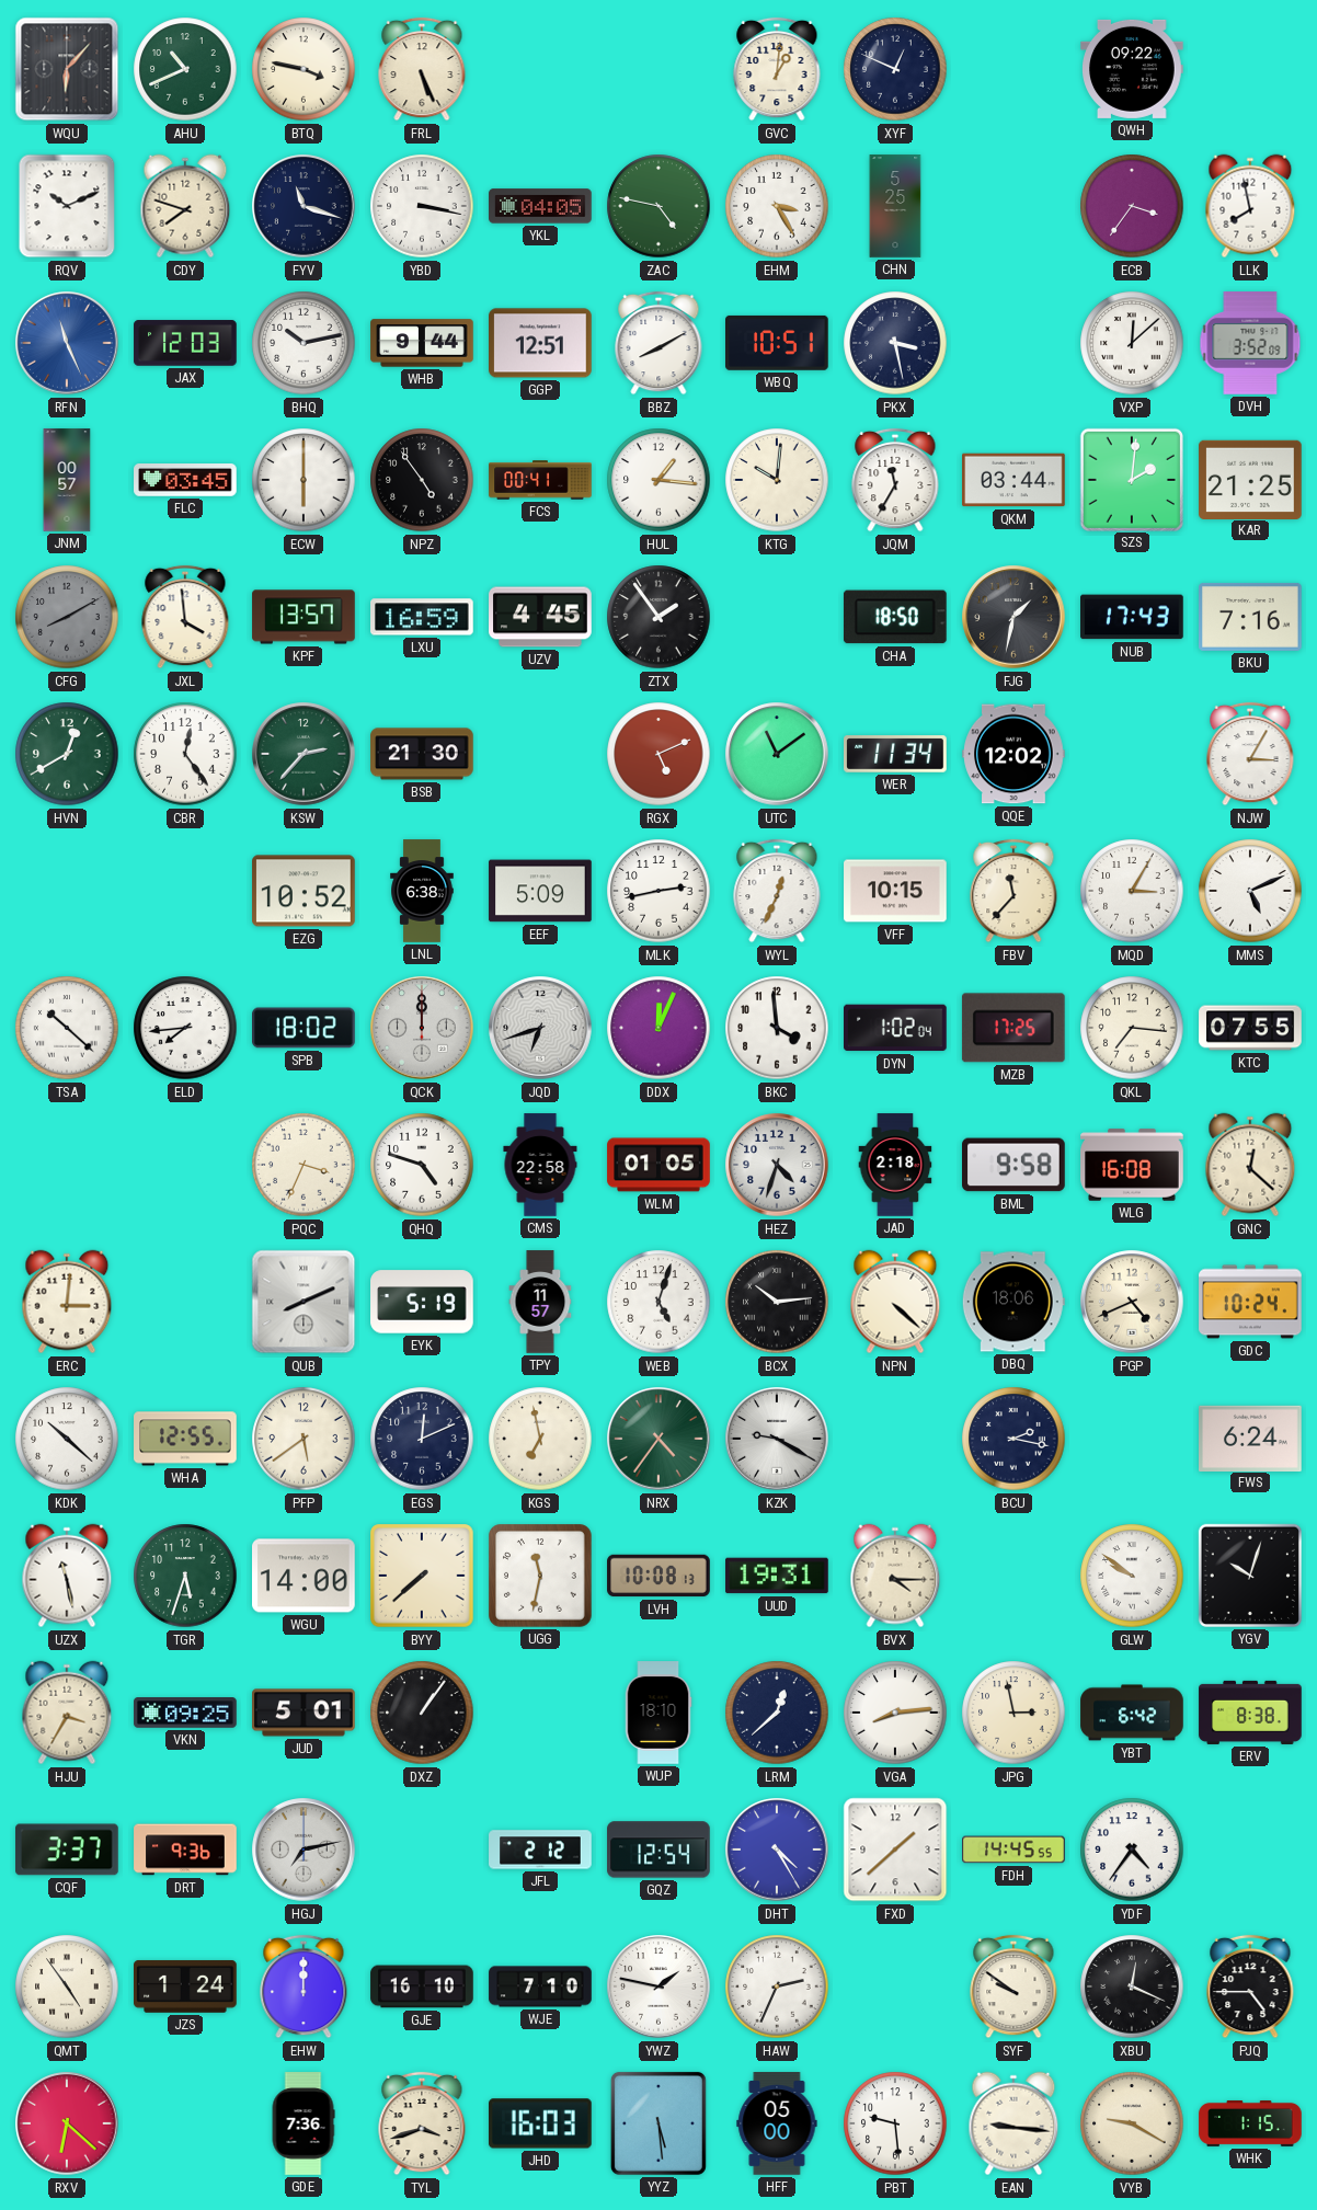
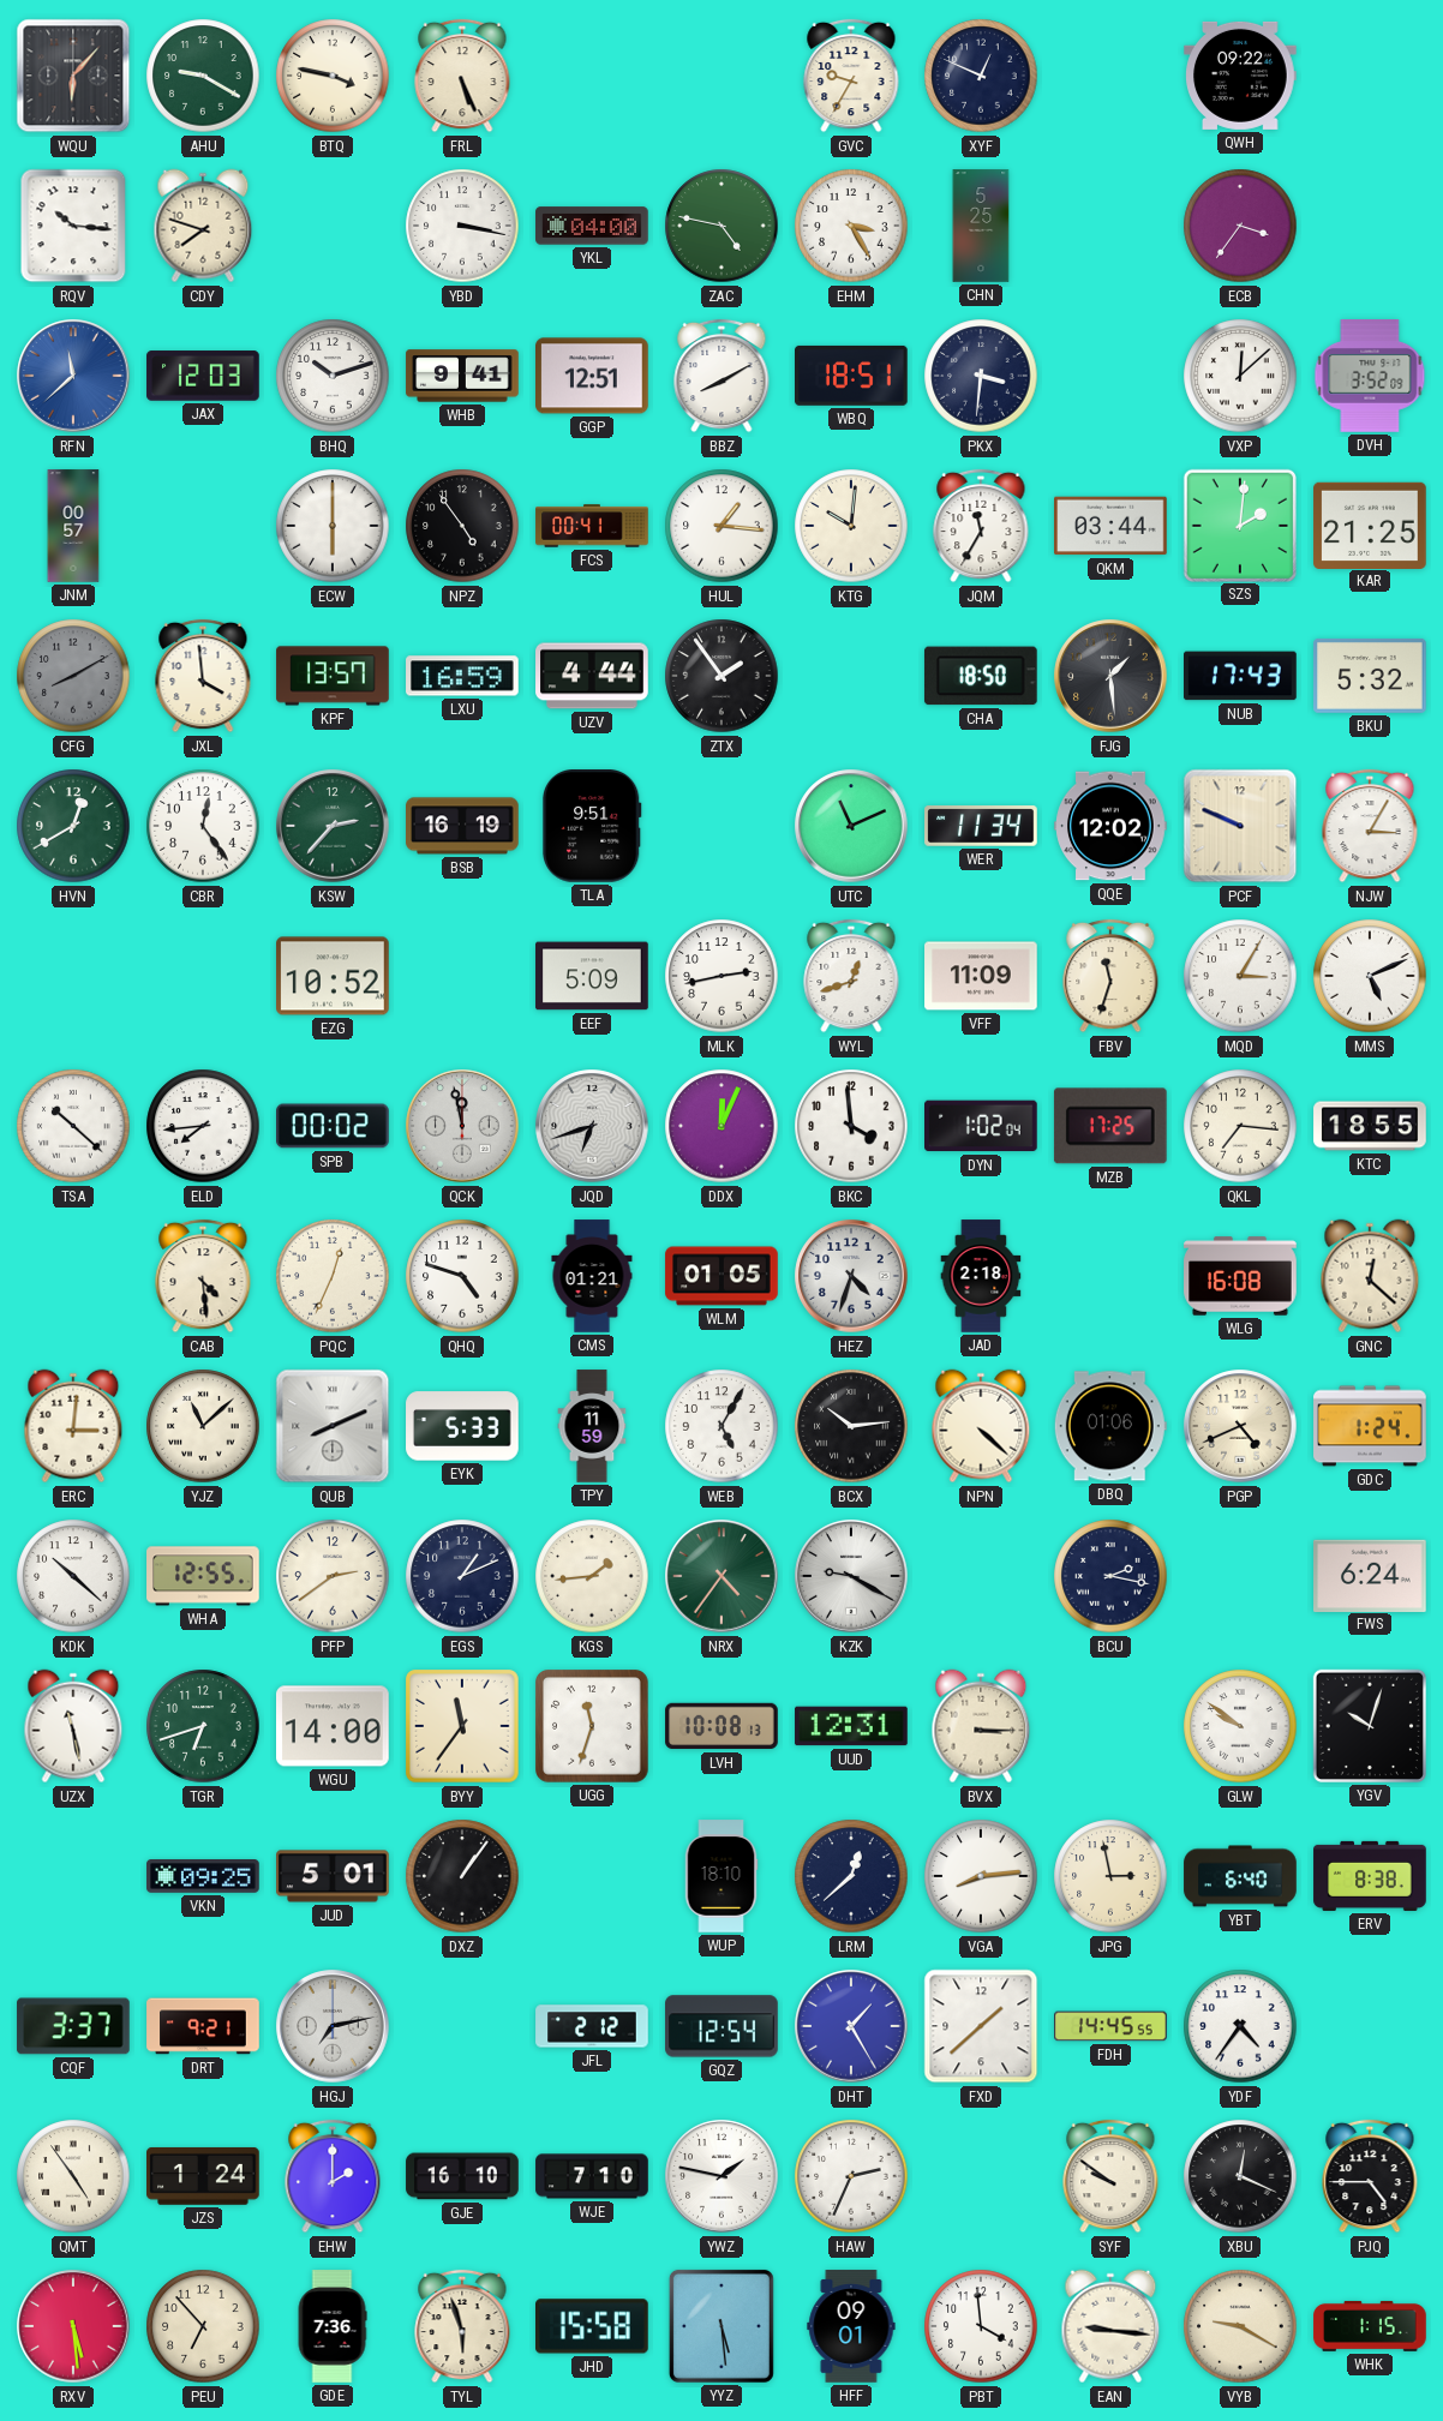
AHU: 10:41 -> 9:20 (203, 76)
GVC: 1:01 -> 9:35 (851, 76)
RQV: 10:11 -> 10:16 (73, 226)
FYV: 11:18 -> none (304, 206)
YKL: 04:05 -> 04:00 (592, 226)
LLK: 7:58 -> none (1250, 206)
RFN: 11:26 -> 11:38 (73, 376)
BHQ: 10:13 -> 10:12 (333, 376)
WHB: 9:44 -> 9:41 (462, 376)
WBQ: 10:51 -> 18:51 (852, 376)
PKX: 3:28 -> 3:31 (981, 376)
FLC: 03:45 -> none (185, 481)
UZV: 4:45 -> 4:44 (592, 676)
FJG: 1:32 -> 1:29 (1110, 676)
BKU: 7:16 -> 5:32 (1370, 676)
BSB: 21:30 -> 16:19 (462, 826)
TLA: none -> 9:51 (592, 827)
RGX: 5:11 -> none (658, 754)
UTC: 11:09 -> 11:11 (851, 826)
PCF: none -> 9:49 (1240, 826)
LNL: 6:38 -> none (422, 891)
WYL: 12:34 -> 12:42 (851, 976)
VFF: 10:15 -> 11:09 (981, 976)
FBV: 11:37 -> 11:33 (1110, 976)
SPB: 18:02 -> 00:02 (333, 1126)
QCK: 12:00 -> 11:58 (462, 1126)
KTC: 07:55 -> 18:55 (1370, 1126)
CAB: none -> 4:29 (203, 1276)
PQC: 3:34 -> 12:34 (333, 1276)
CMS: 22:58 -> 01:21 (592, 1276)
BML: 9:58 -> none (1013, 1165)
YJZ: none -> 11:08 (203, 1426)
EYK: 5:19 -> 5:33 (462, 1426)
TPY: 11:57 -> 11:59 (592, 1426)
WEB: 5:03 -> 5:05 (721, 1426)
DBQ: 18:06 -> 01:06 (1110, 1426)
GDC: 10:24 -> 1:24 (1370, 1426)
PFP: 5:39 -> 2:39 (333, 1576)
EGS: 12:11 -> 1:11 (462, 1576)
KGS: 6:58 -> 1:44 (592, 1576)
TGR: 5:33 -> 6:42 (203, 1726)
BYY: 7:38 -> 11:36 (462, 1726)
UGG: 11:32 -> 11:33 (593, 1727)
UUD: 19:31 -> 12:31 (851, 1726)
BVX: 4:15 -> 3:15 (981, 1726)
HJU: 3:35 -> none (67, 1713)
YBT: 6:42 -> 6:40 (1240, 1876)
DRT: 9:36 -> 9:21 (203, 2026)
DHT: 4:25 -> 1:25 (851, 2026)
EHW: 12:00 -> 2:00 (333, 2176)
RXV: 6:22 -> 5:29 (73, 2326)
PEU: none -> 6:53 (203, 2326)
TYL: 3:42 -> 5:57 (462, 2326)
JHD: 16:03 -> 15:58 (593, 2326)
HFF: 05:00 -> 09:01 (851, 2326)
PBT: 9:29 -> 3:59 (981, 2326)
